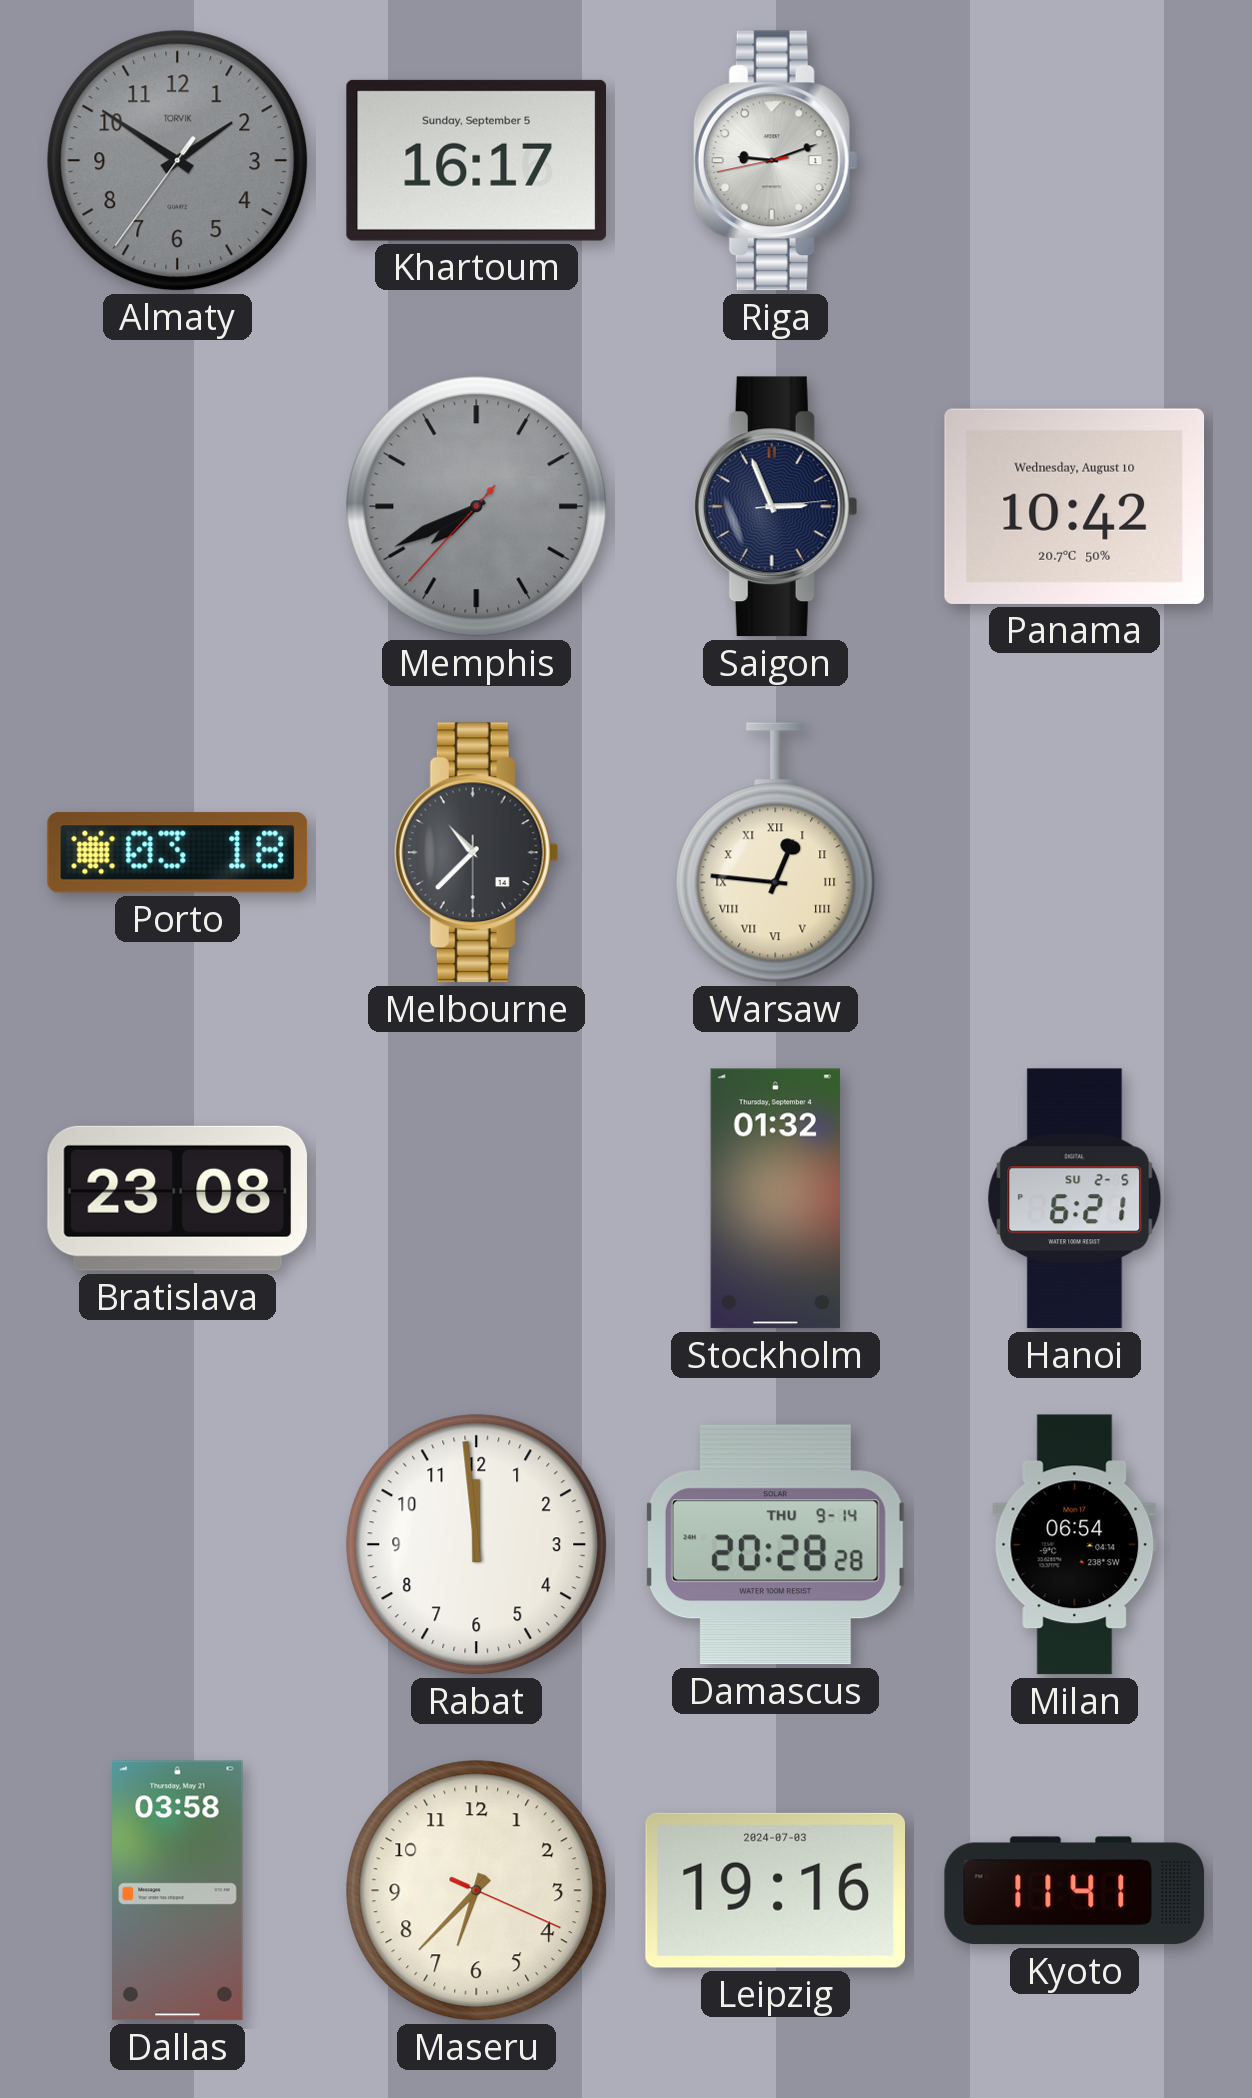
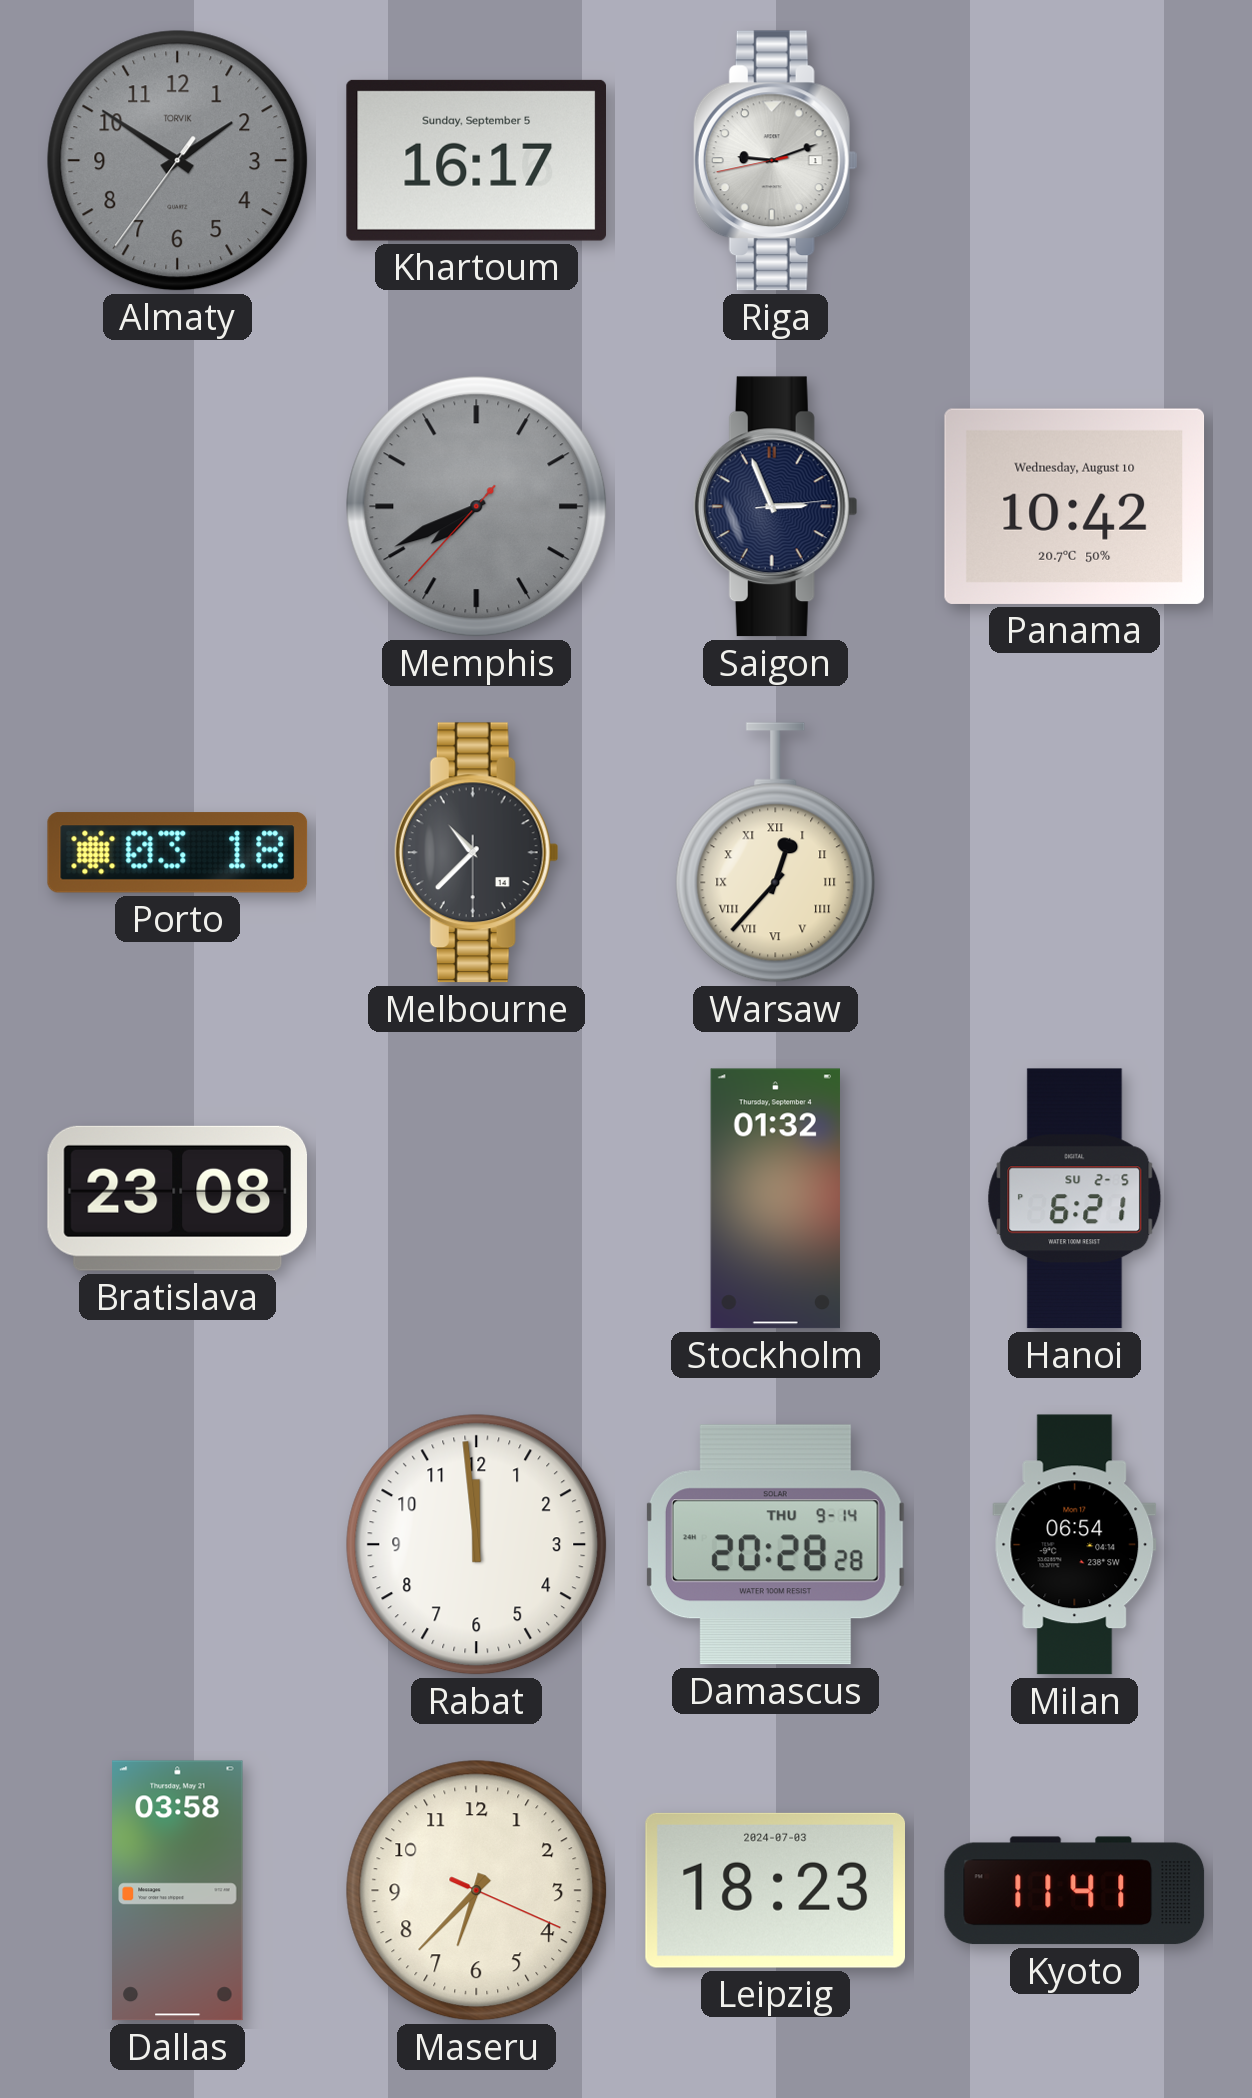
Warsaw: 12:46 -> 12:37 (776, 853)
Leipzig: 19:16 -> 18:23 (775, 1890)
